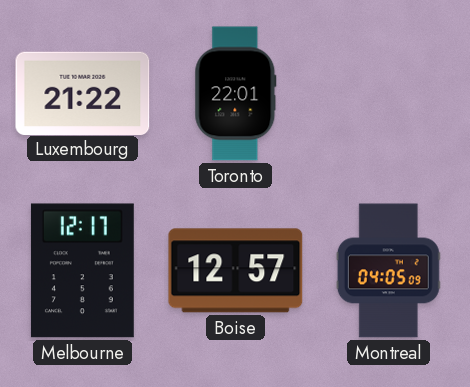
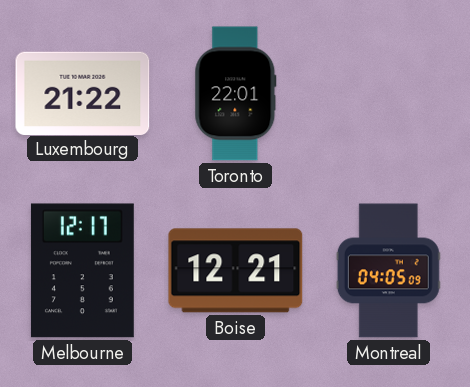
Boise: 12:57 -> 12:21 (236, 271)
